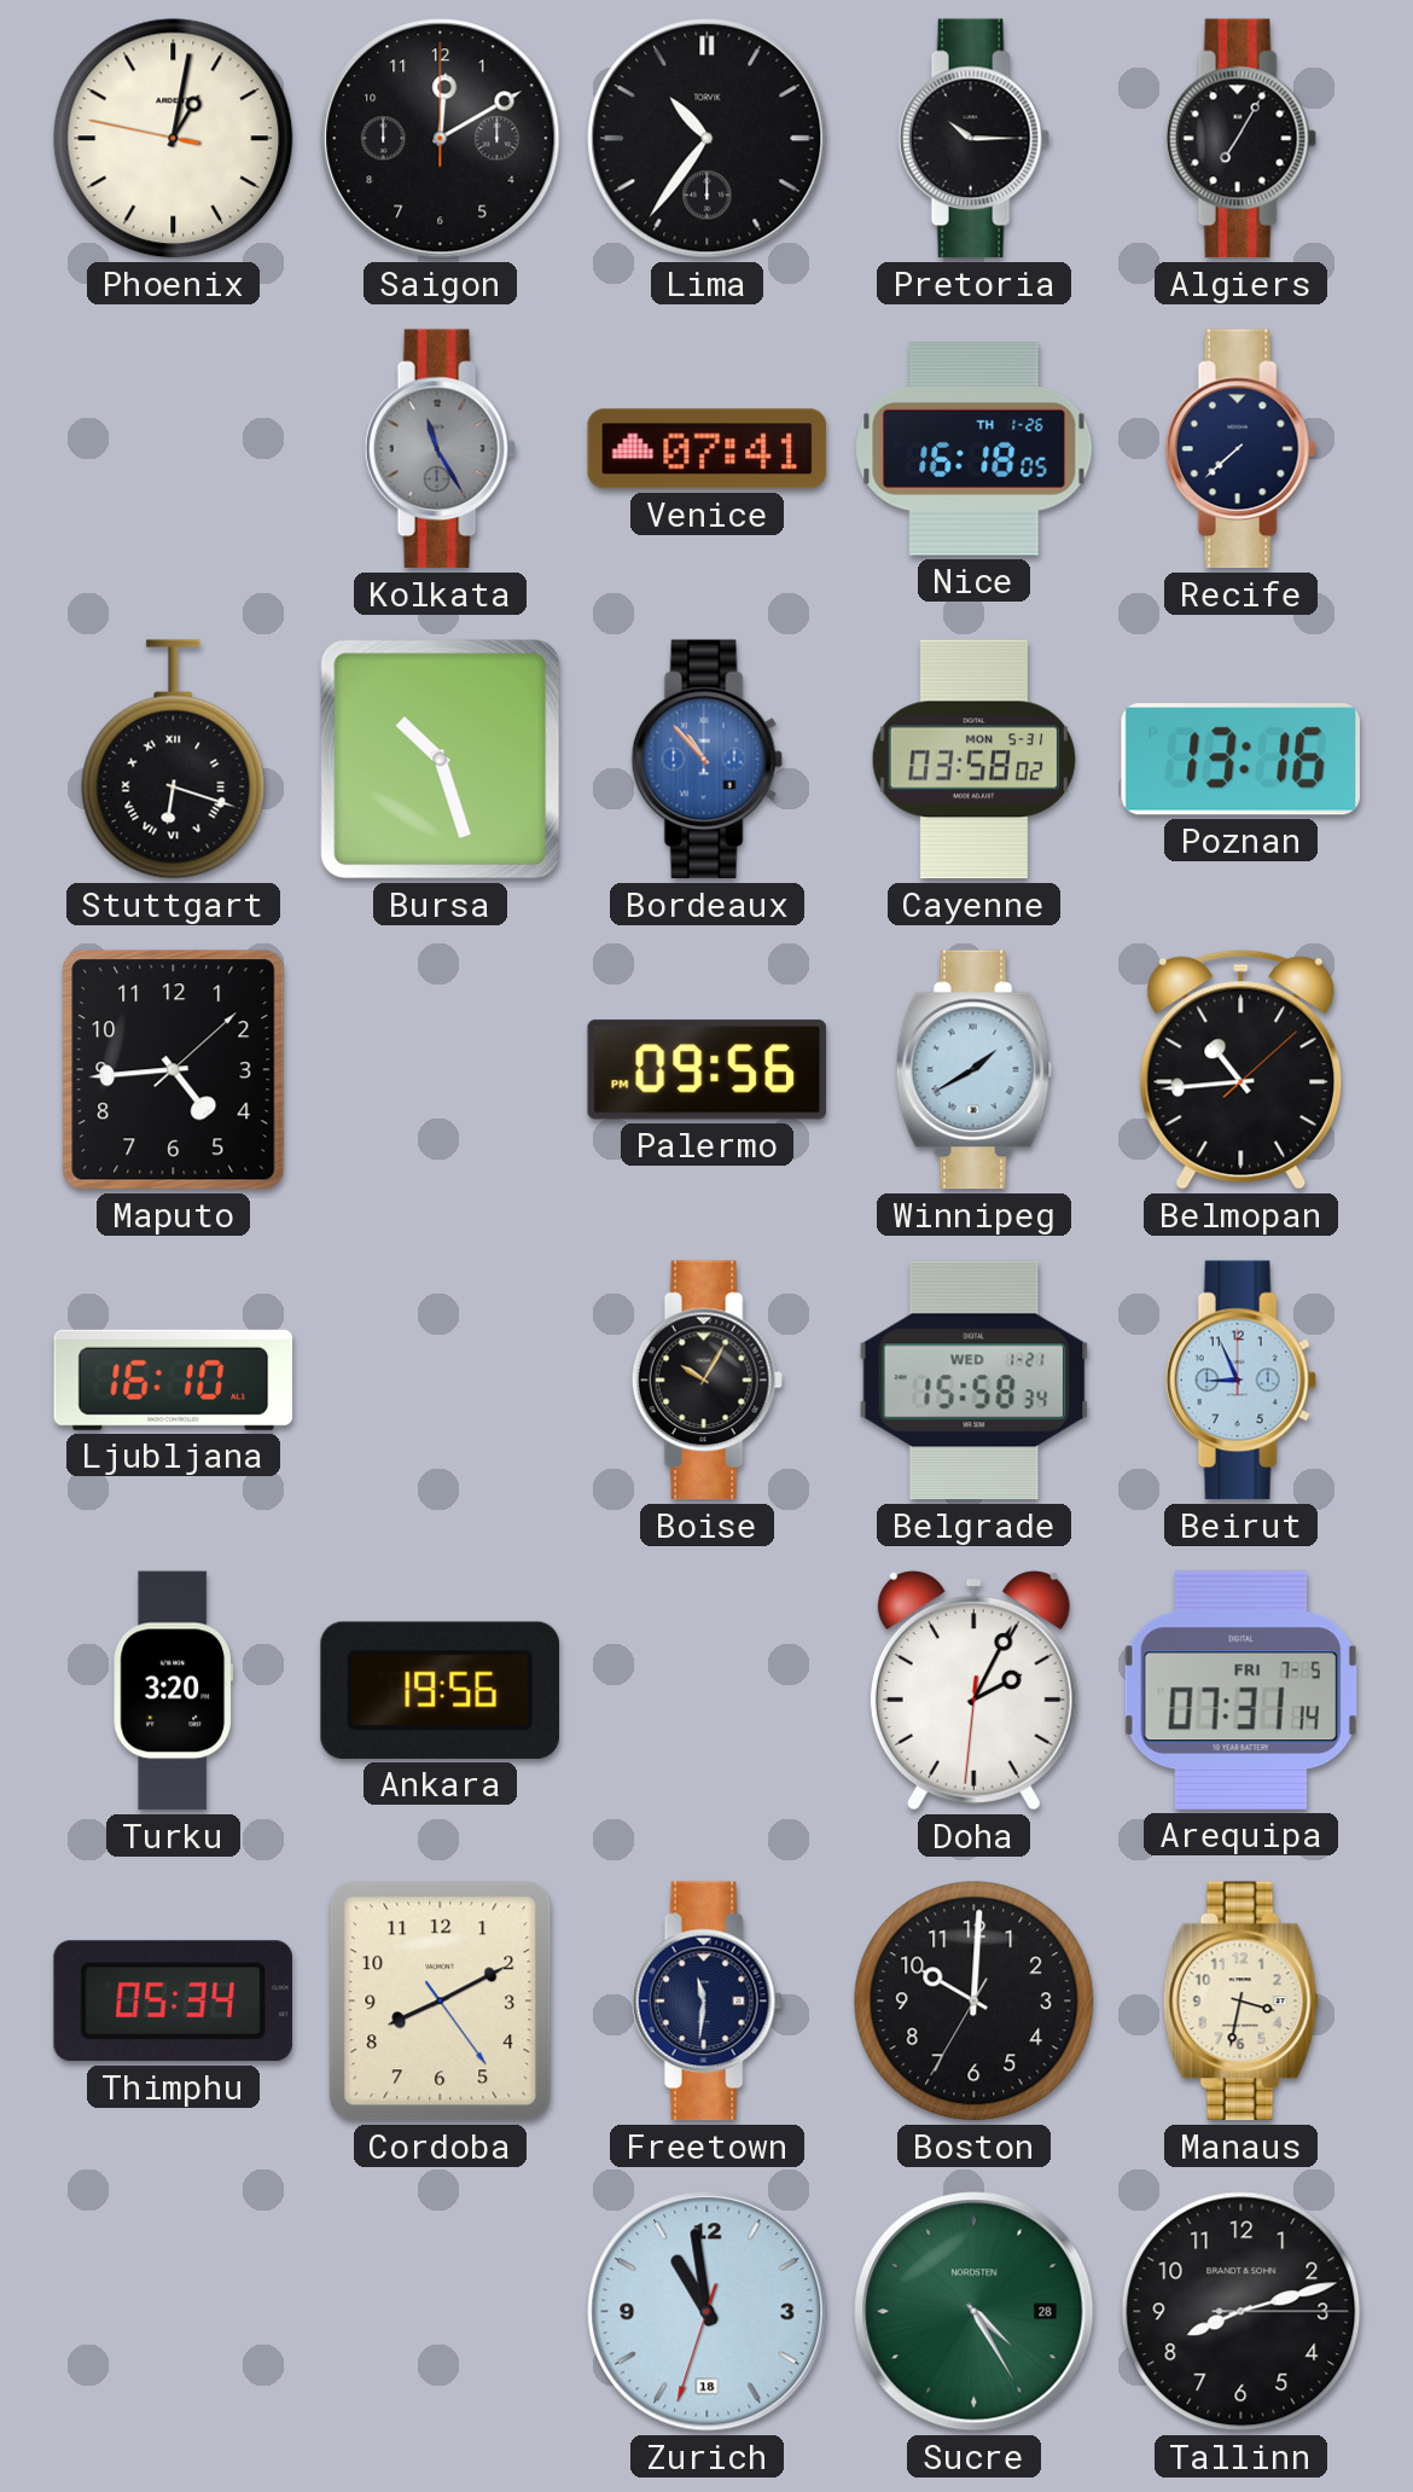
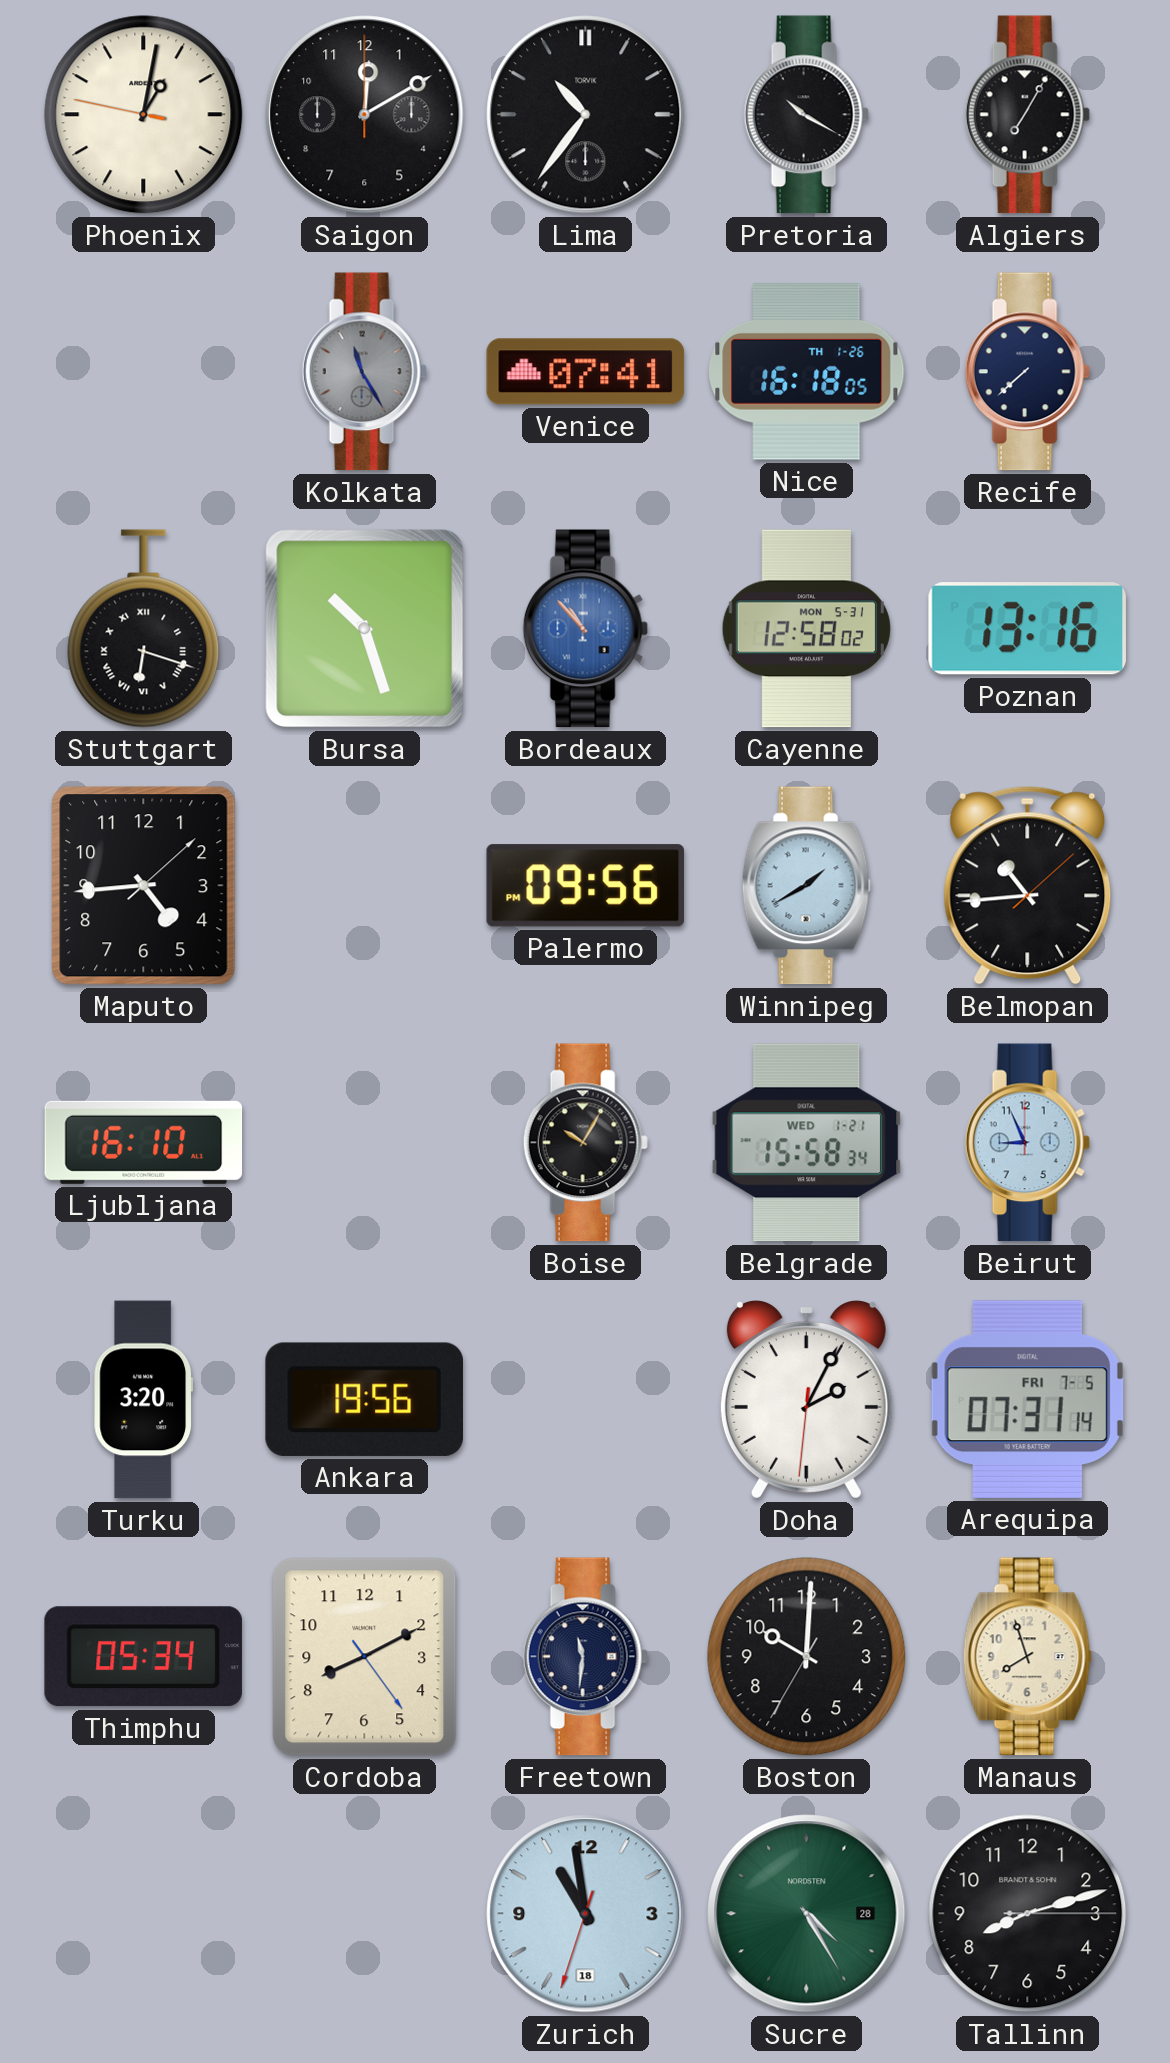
Pretoria: 10:15 -> 10:20 (806, 115)
Cayenne: 03:58 -> 12:58 (806, 629)
Manaus: 3:32 -> 7:57 (1027, 1657)
